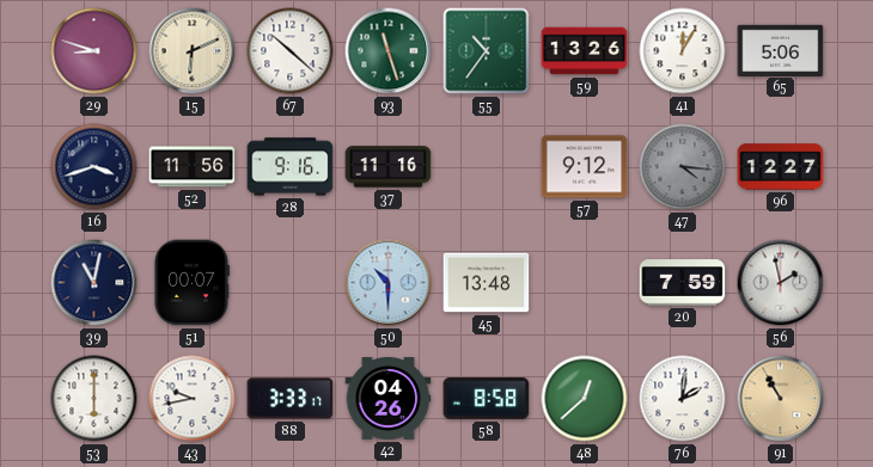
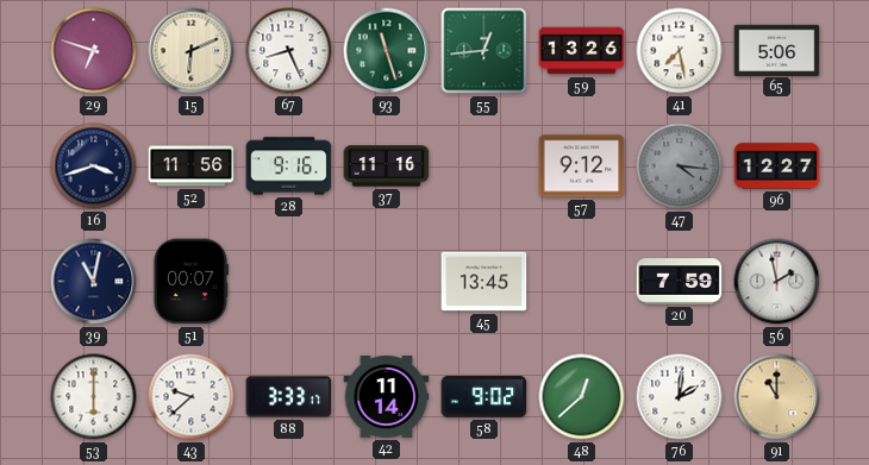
29: 8:48 -> 6:48 (94, 51)
67: 10:22 -> 8:26 (289, 51)
55: 10:36 -> 12:44 (484, 51)
41: 12:05 -> 7:28 (680, 51)
50: 10:30 -> none (389, 283)
45: 13:48 -> 13:45 (484, 282)
43: 9:43 -> 9:38 (192, 397)
42: 04:26 -> 11:14 (387, 396)
58: 8:58 -> 9:02 (484, 397)
91: 10:55 -> 11:00 (777, 397)
